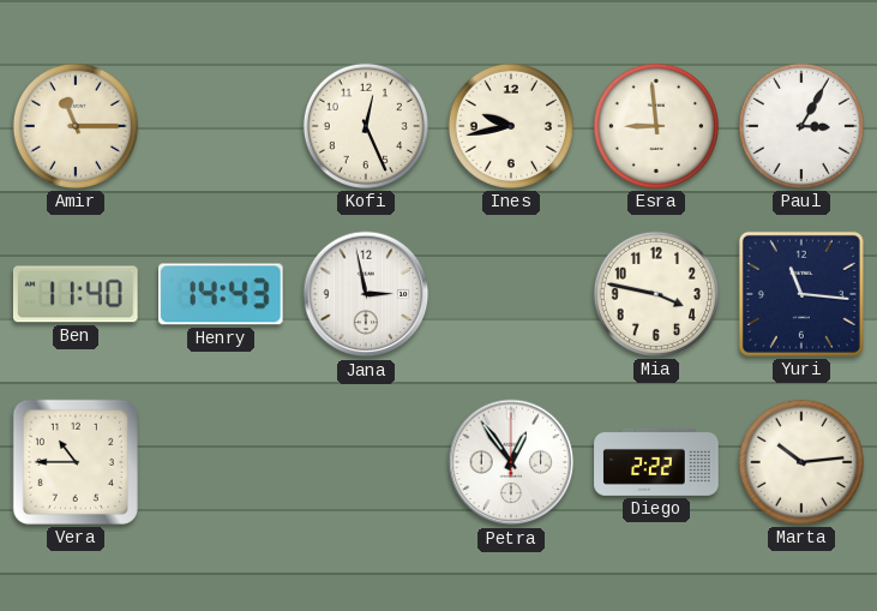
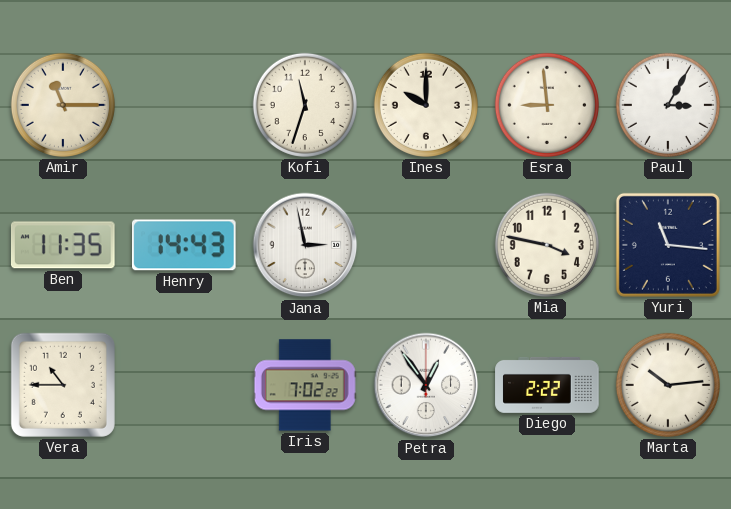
Kofi: 12:26 -> 11:33 (305, 105)
Ines: 9:43 -> 10:00 (426, 105)
Ben: 11:40 -> 11:35 (63, 245)
Iris: none -> 7:02 (305, 385)
